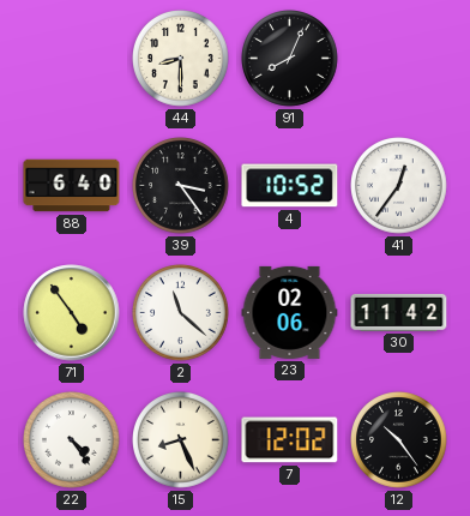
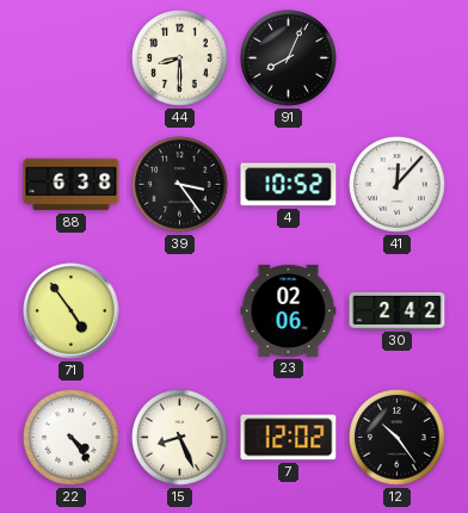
88: 6:40 -> 6:38 (72, 185)
41: 12:36 -> 12:07 (398, 185)
2: 11:22 -> none (181, 313)
30: 11:42 -> 2:42 (398, 310)
